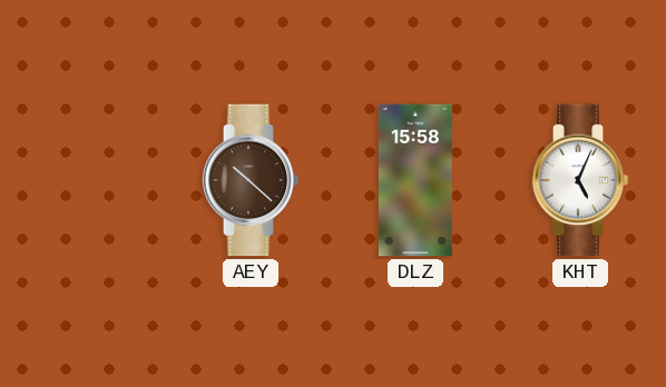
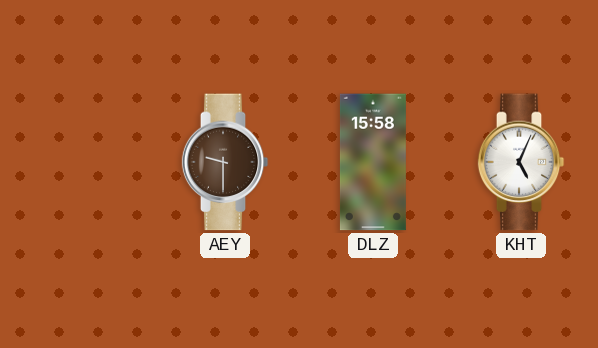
AEY: 10:22 -> 9:30 (225, 162)
